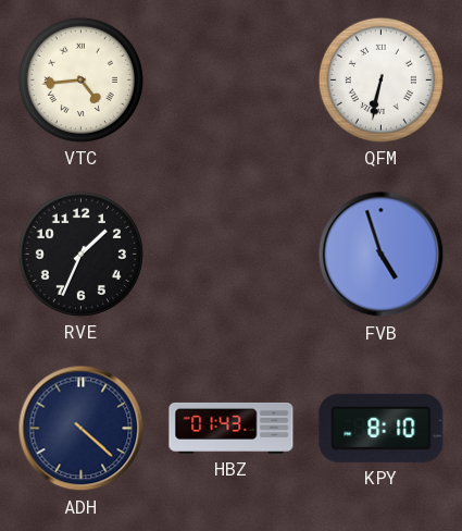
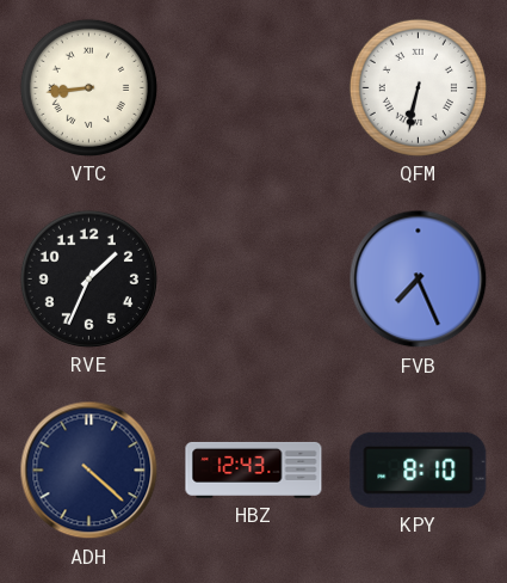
VTC: 4:44 -> 8:44 (88, 87)
FVB: 4:57 -> 7:26 (419, 280)
HBZ: 01:43 -> 12:43 (254, 470)
